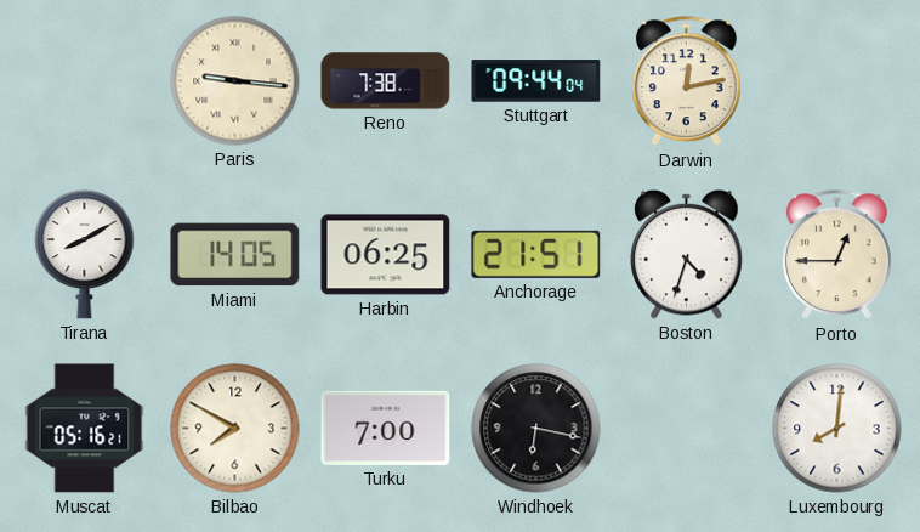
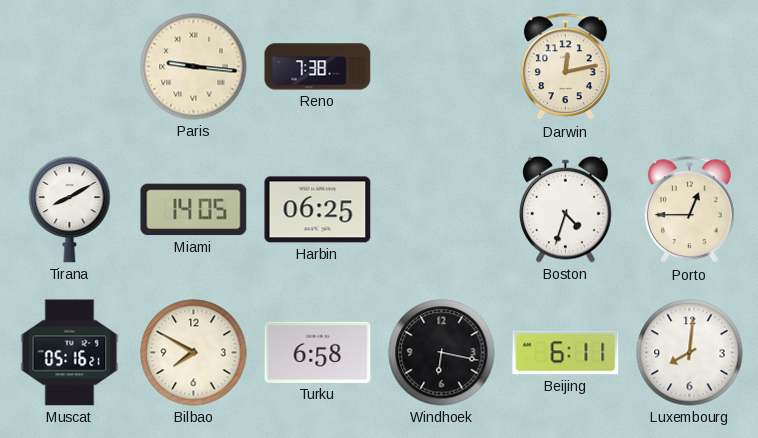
Stuttgart: 09:44 -> none (536, 81)
Anchorage: 21:51 -> none (536, 254)
Turku: 7:00 -> 6:58 (318, 352)
Beijing: none -> 6:11 (566, 353)
